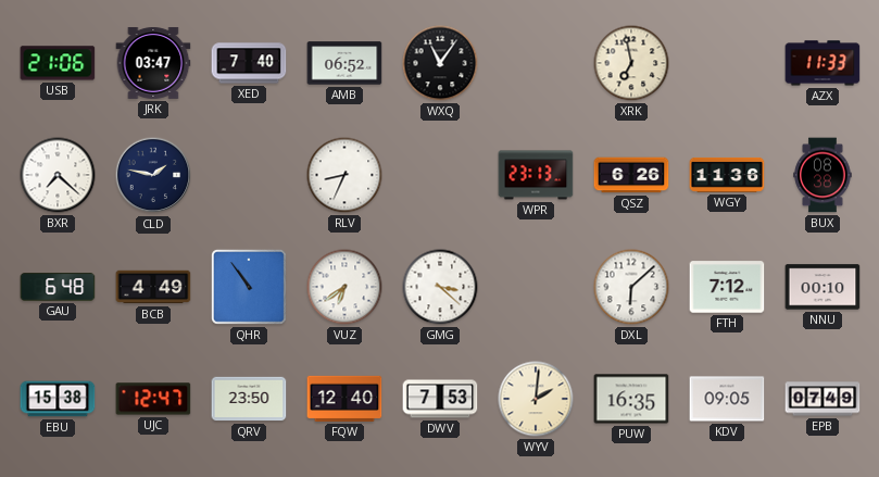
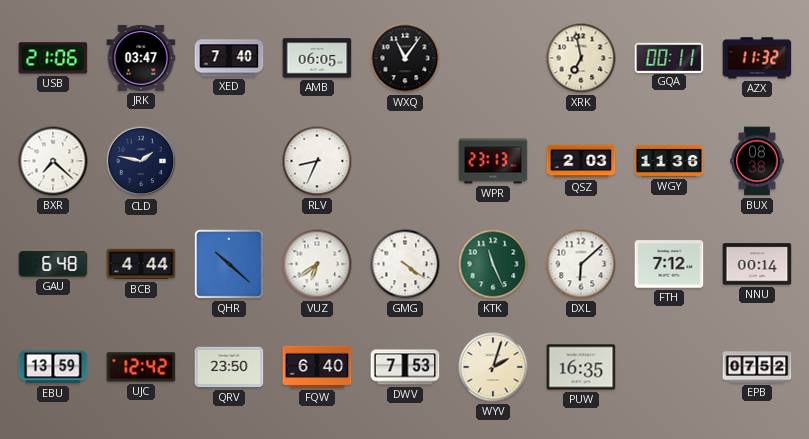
AMB: 06:52 -> 06:05 (317, 58)
GQA: none -> 00:11 (669, 57)
AZX: 11:33 -> 11:32 (757, 58)
QSZ: 6:26 -> 2:03 (581, 161)
BCB: 4:49 -> 4:44 (141, 264)
QHR: 10:54 -> 10:22 (229, 264)
GMG: 3:22 -> 4:21 (405, 264)
KTK: none -> 11:26 (493, 264)
NNU: 00:10 -> 00:14 (757, 264)
EBU: 15:38 -> 13:59 (53, 367)
UJC: 12:47 -> 12:42 (141, 367)
FQW: 12:40 -> 6:40 (317, 367)
WYV: 2:01 -> 2:03 (493, 367)
KDV: 09:05 -> none (727, 399)
EPB: 07:49 -> 07:52 (757, 367)
